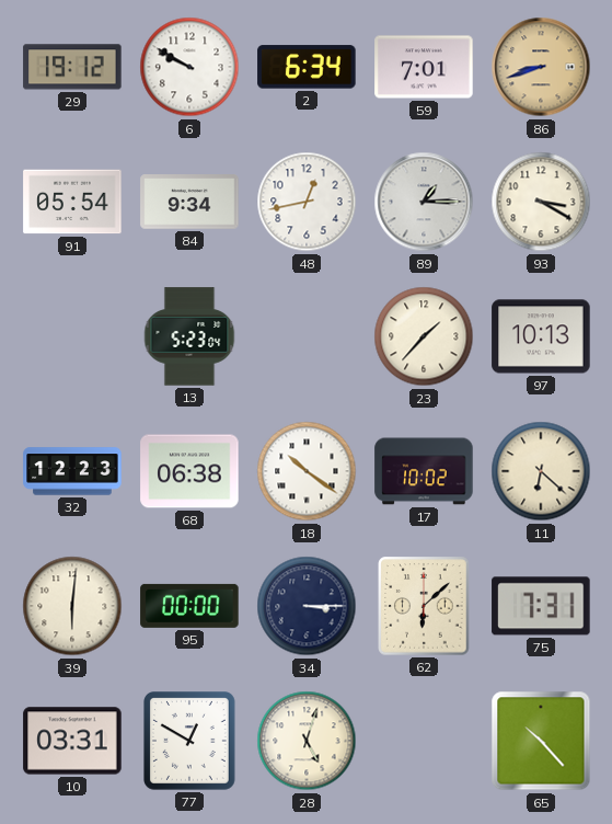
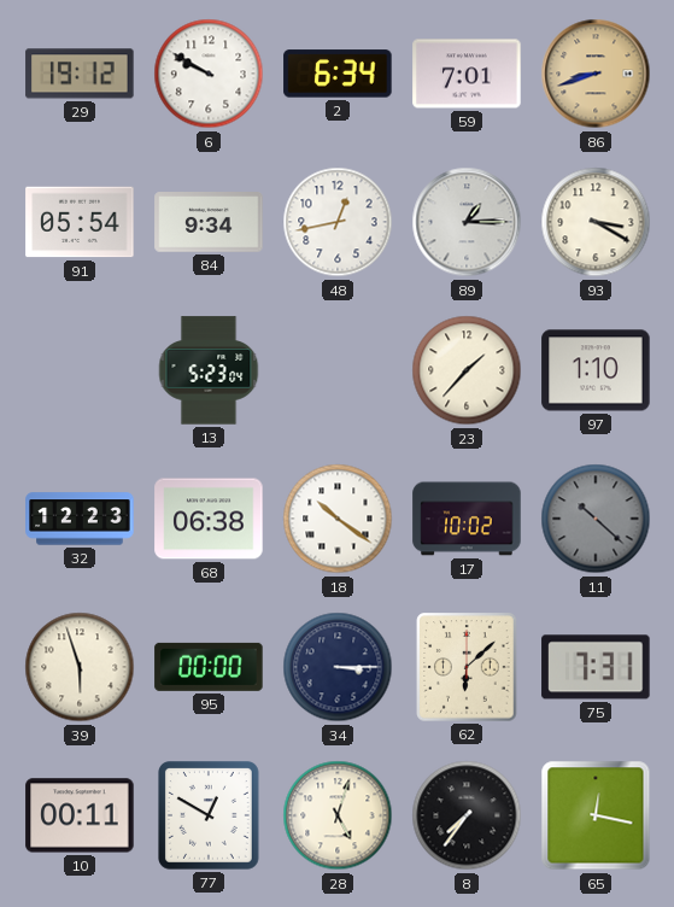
97: 10:13 -> 1:10 (596, 370)
11: 6:22 -> 10:22 (596, 519)
11 dial: cream -> grey (596, 519)
39: 6:01 -> 5:57 (80, 667)
10: 03:31 -> 00:11 (80, 815)
8: none -> 7:36 (467, 815)
65: 10:23 -> 12:17 (596, 815)
